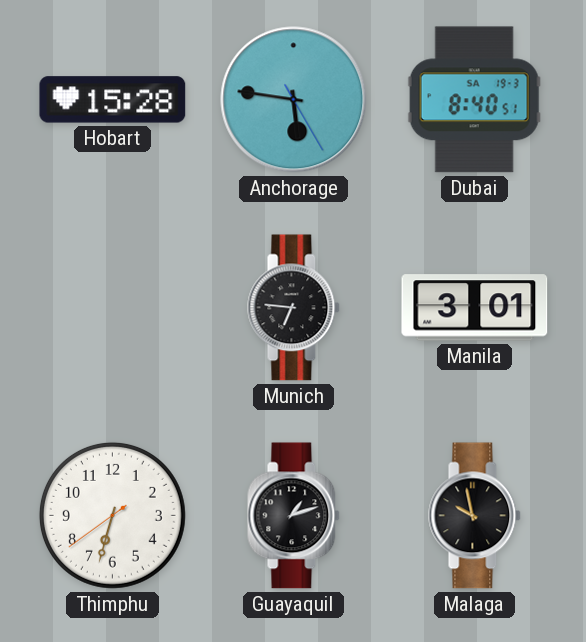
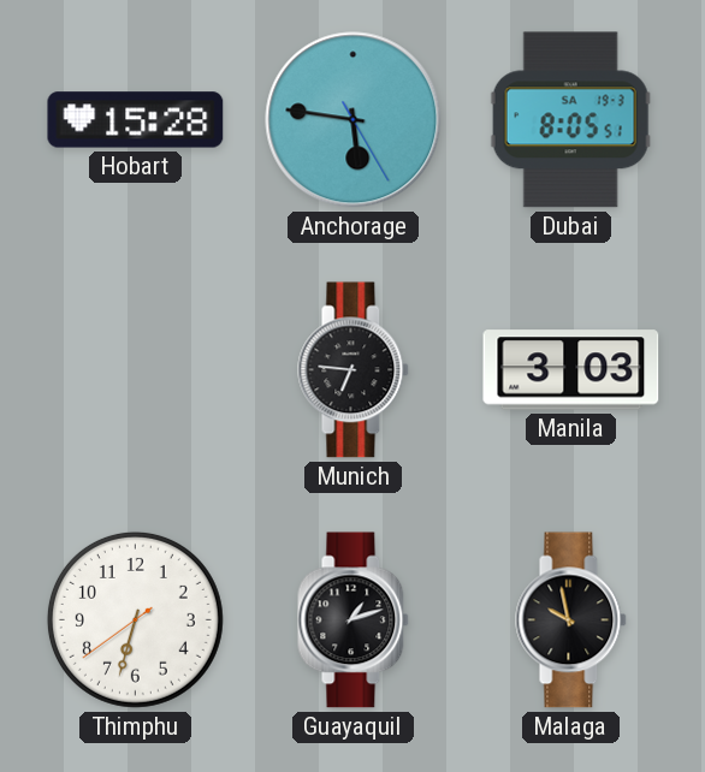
Dubai: 8:40 -> 8:05 (570, 120)
Manila: 3:01 -> 3:03 (571, 370)
